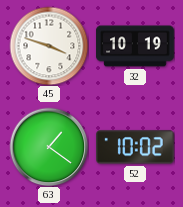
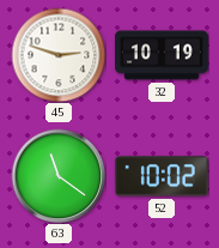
45: 3:48 -> 2:48 (59, 55)
63: 1:21 -> 11:21 (59, 176)
